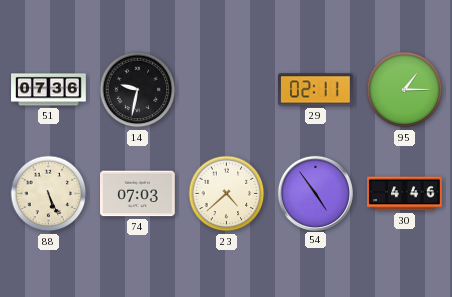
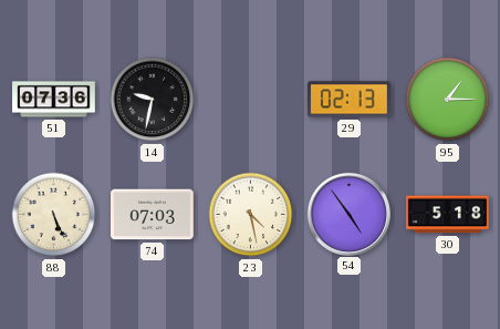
29: 02:11 -> 02:13 (350, 100)
23: 4:38 -> 4:28 (251, 215)
30: 4:46 -> 5:18 (448, 215)
